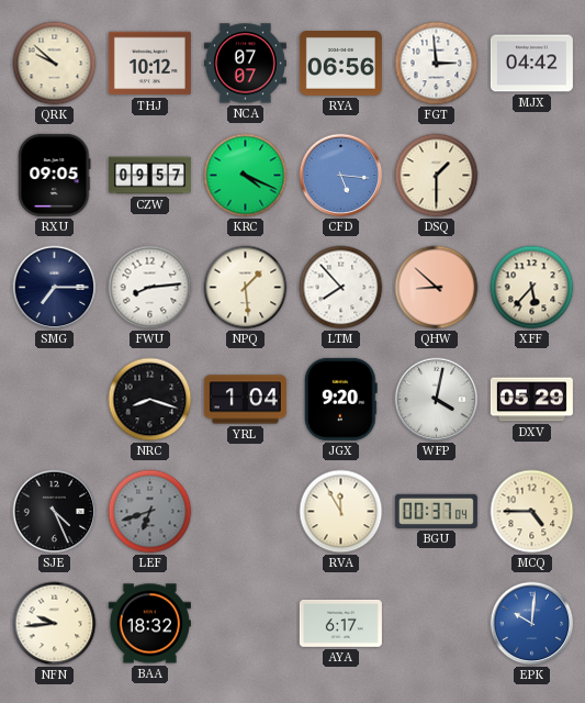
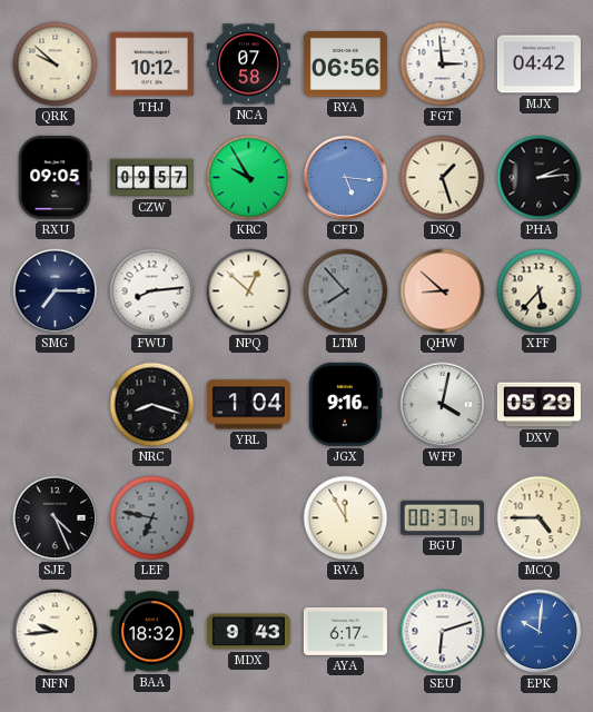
NCA: 07:07 -> 07:58 (248, 65)
KRC: 4:19 -> 9:55 (249, 178)
DSQ: 1:30 -> 1:27 (443, 178)
PHA: none -> 2:14 (540, 178)
NPQ: 1:29 -> 12:52 (249, 291)
LTM dial: white -> grey (346, 291)
JGX: 9:20 -> 9:16 (345, 404)
LEF: 6:42 -> 6:47 (152, 518)
MDX: none -> 9:43 (248, 632)
SEU: none -> 6:12 (443, 632)
